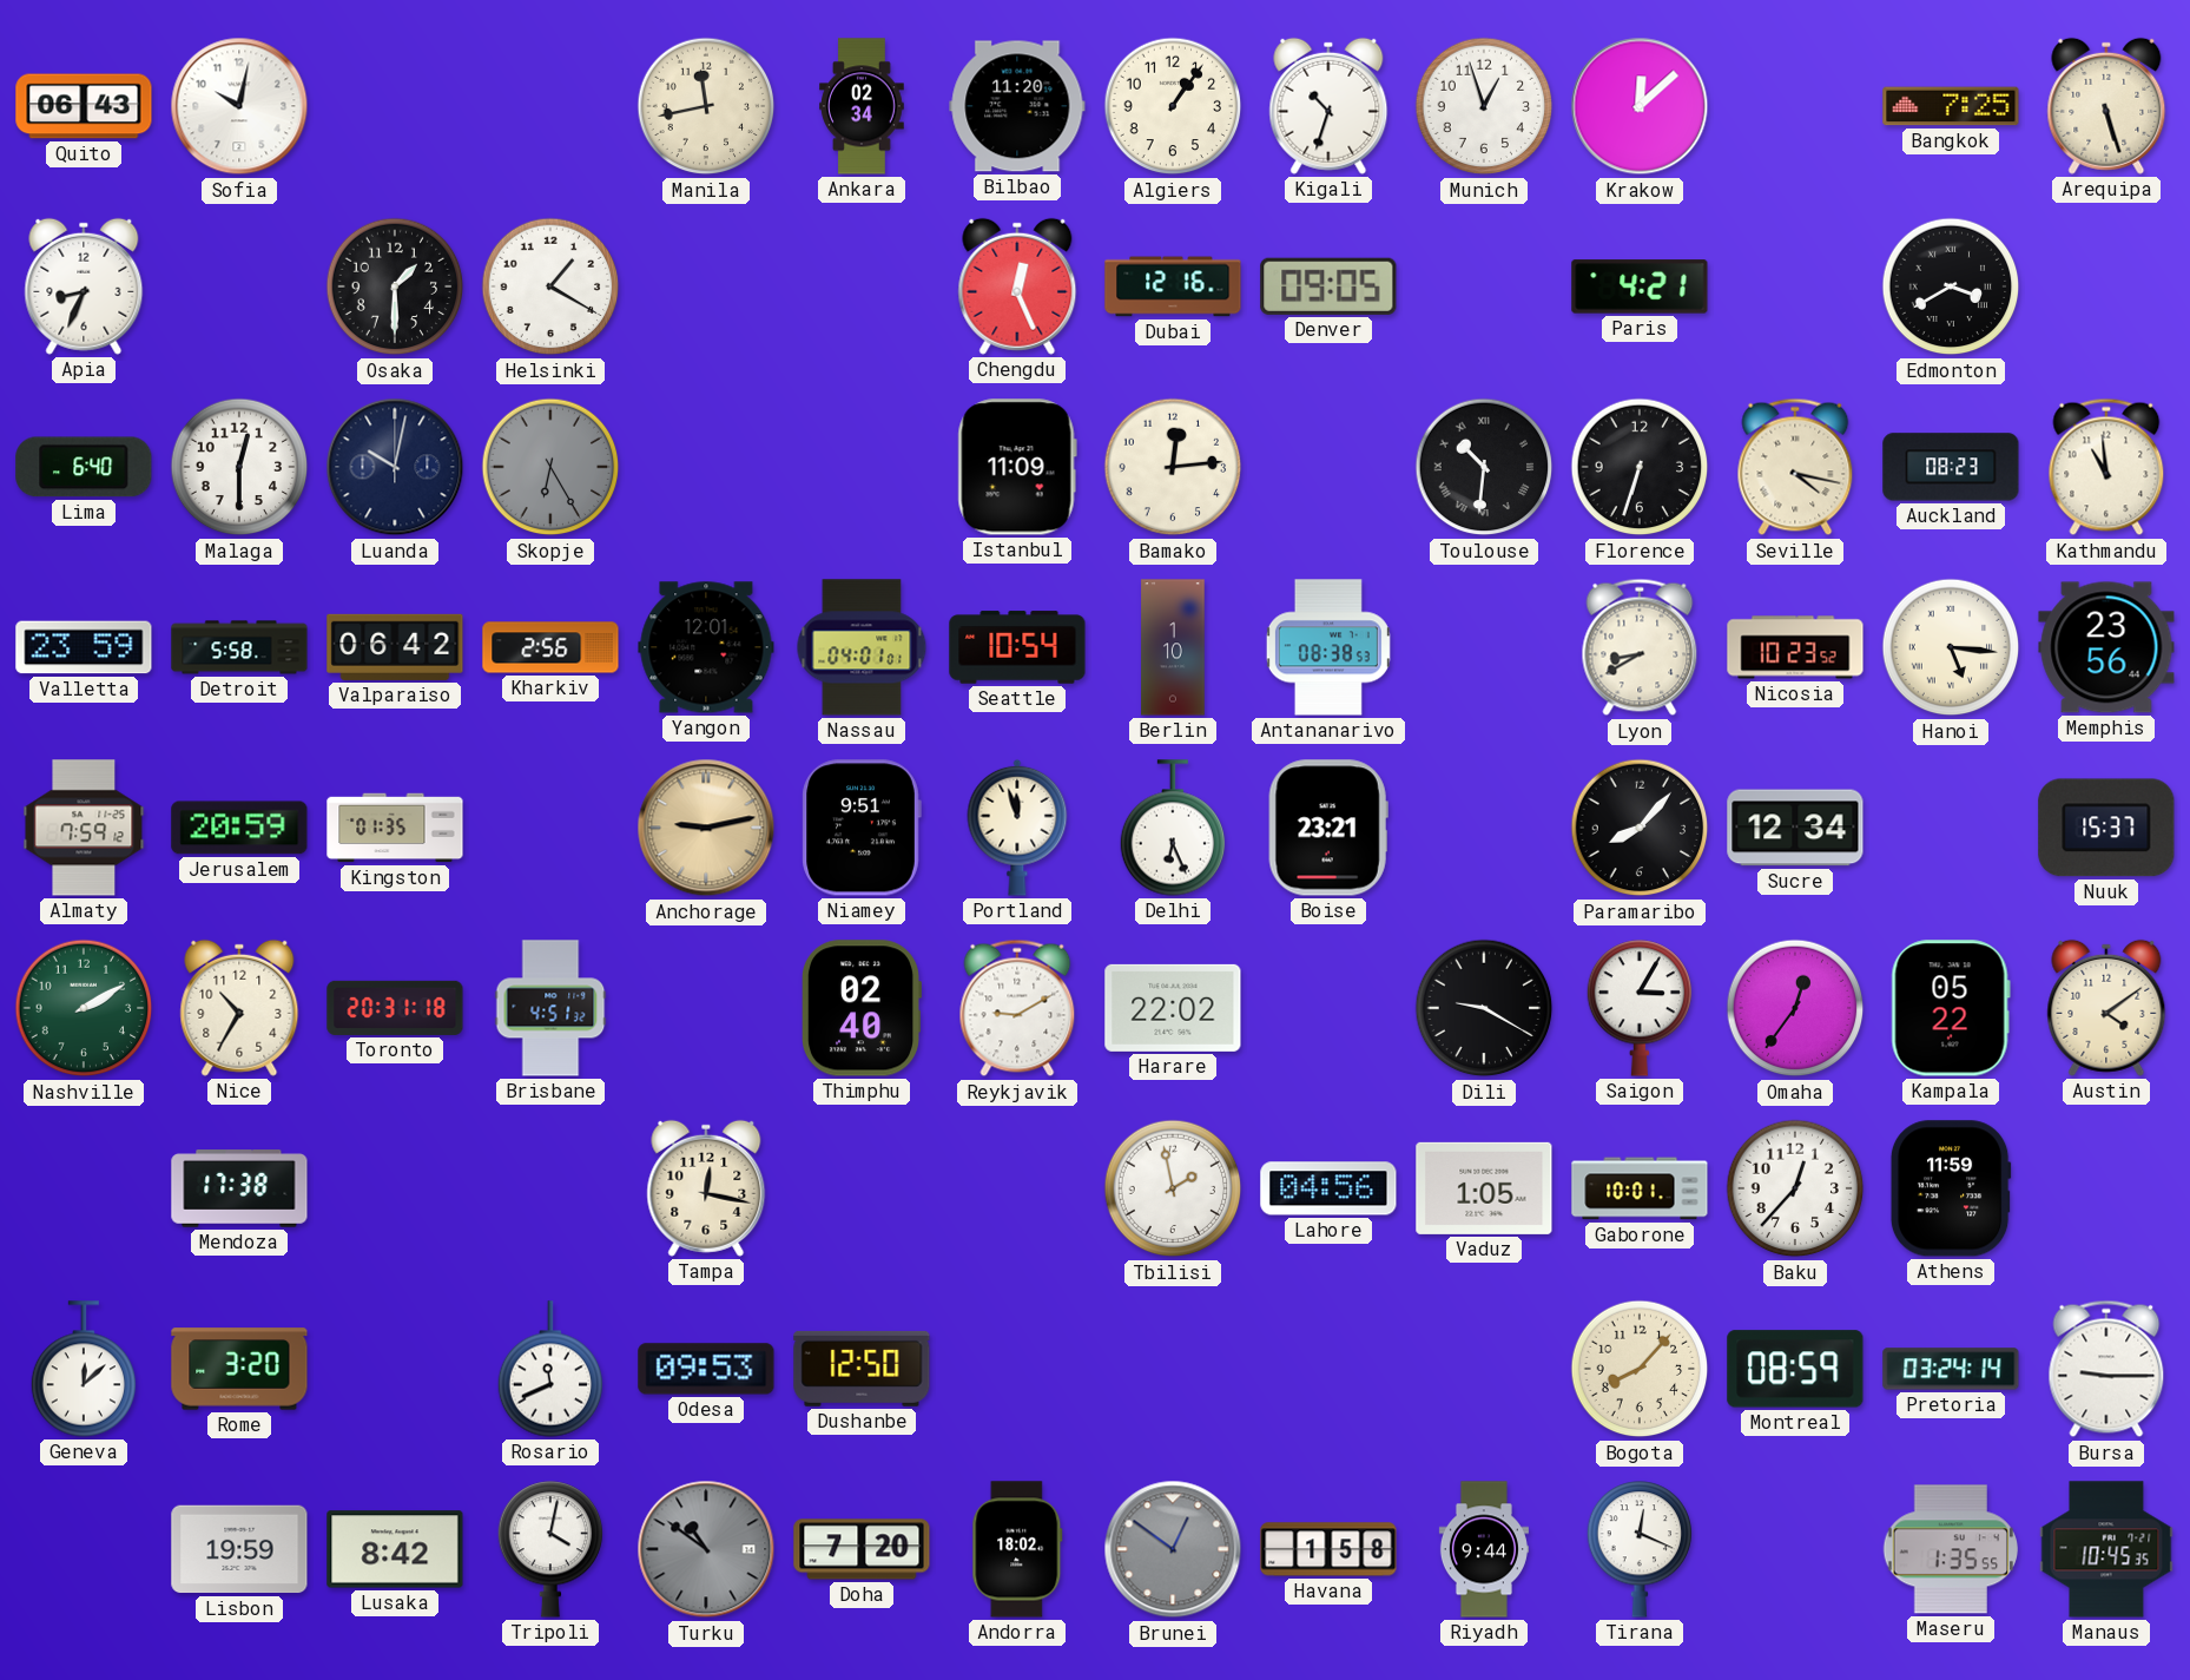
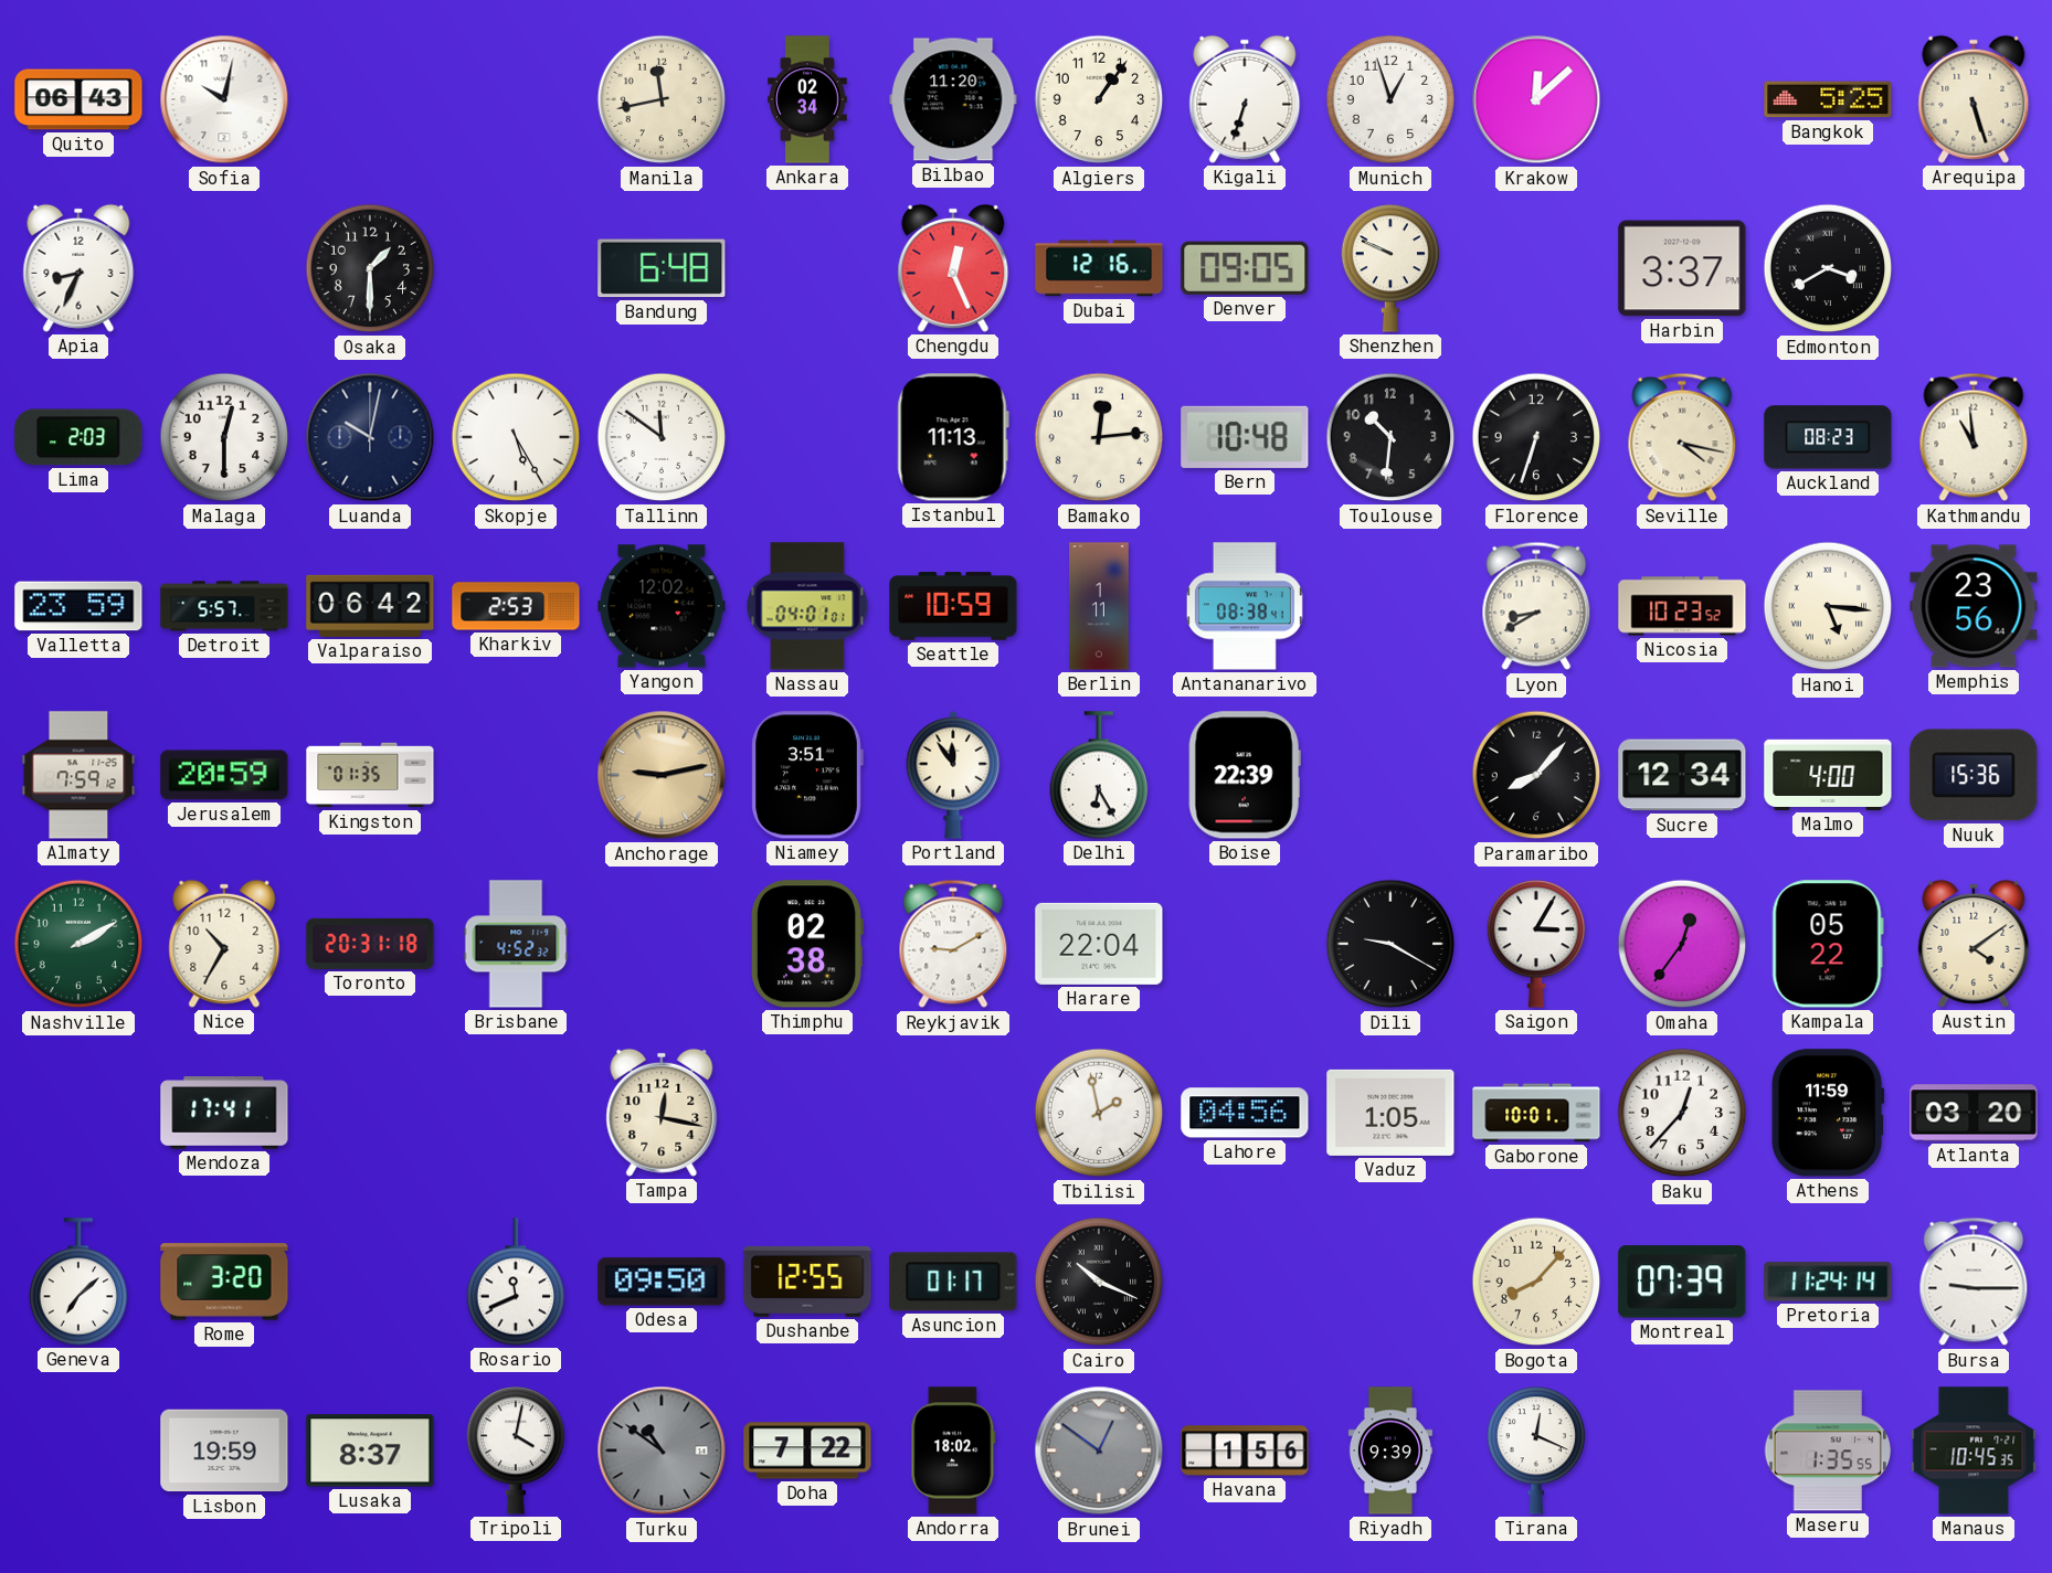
Kigali: 10:33 -> 6:33 (1245, 99)
Bangkok: 7:25 -> 5:25 (1828, 99)
Helsinki: 1:20 -> none (550, 286)
Bandung: none -> 6:48 (662, 268)
Shenzhen: none -> 9:49 (1390, 268)
Paris: 4:21 -> none (1640, 286)
Harbin: none -> 3:37 (1682, 268)
Lima: 6:40 -> 2:03 (78, 437)
Skopje: 6:25 -> 5:25 (516, 437)
Skopje dial: grey -> white (516, 437)
Tallinn: none -> 11:51 (662, 437)
Istanbul: 11:09 -> 11:13 (953, 437)
Bern: none -> 10:48 (1245, 437)
Toulouse numerals: Roman -> Arabic (1390, 437)
Detroit: 5:58 -> 5:57 (224, 606)
Kharkiv: 2:56 -> 2:53 (516, 606)
Yangon: 12:01 -> 12:02 (662, 606)
Seattle: 10:54 -> 10:59 (953, 606)
Berlin: 1:10 -> 1:11 (1099, 606)
Antananarivo: 08:38:53 -> 08:38:41 (1245, 606)
Niamey: 9:51 -> 3:51 (807, 775)
Portland: 11:57 -> 11:54 (953, 775)
Delhi: 6:26 -> 6:25 (1099, 775)
Boise: 23:21 -> 22:39 (1245, 775)
Malmo: none -> 4:00 (1828, 775)
Nuuk: 15:37 -> 15:36 (1974, 775)
Brisbane: 4:51 -> 4:52 (516, 944)
Thimphu: 02:40 -> 02:38 (806, 944)
Harare: 22:02 -> 22:04 (1099, 944)
Mendoza: 17:38 -> 17:41 (224, 1113)
Atlanta: none -> 03:20 (1974, 1113)
Geneva: 12:08 -> 7:08 (78, 1282)
Odesa: 09:53 -> 09:50 (662, 1282)
Dushanbe: 12:50 -> 12:55 (807, 1282)
Asuncion: none -> 01:17 (953, 1282)
Cairo: none -> 10:19 (1099, 1282)
Montreal: 08:59 -> 07:39 (1682, 1282)
Pretoria: 03:24 -> 11:24 (1828, 1282)
Lusaka: 8:42 -> 8:37 (370, 1450)
Doha: 7:20 -> 7:22 (807, 1450)
Havana: 1:58 -> 1:56 (1245, 1450)
Riyadh: 9:44 -> 9:39 (1390, 1450)
